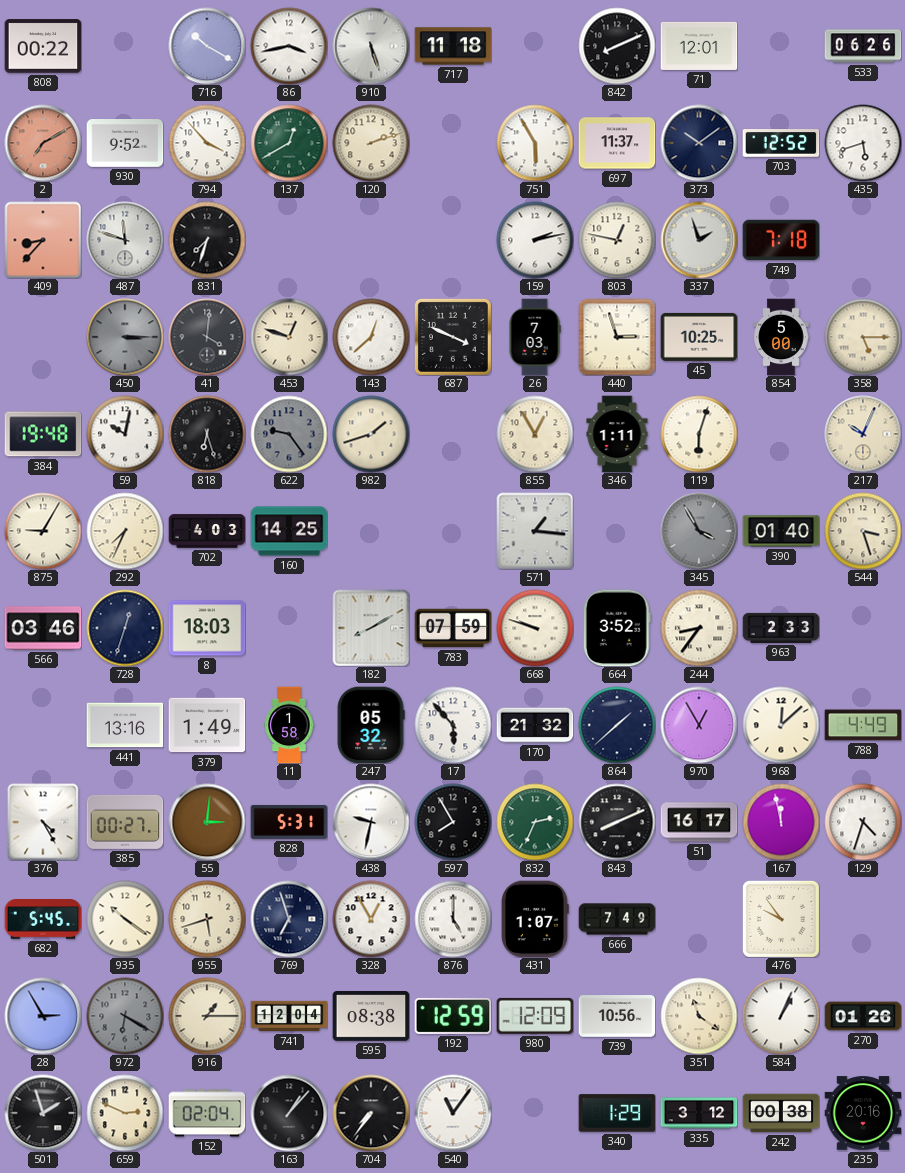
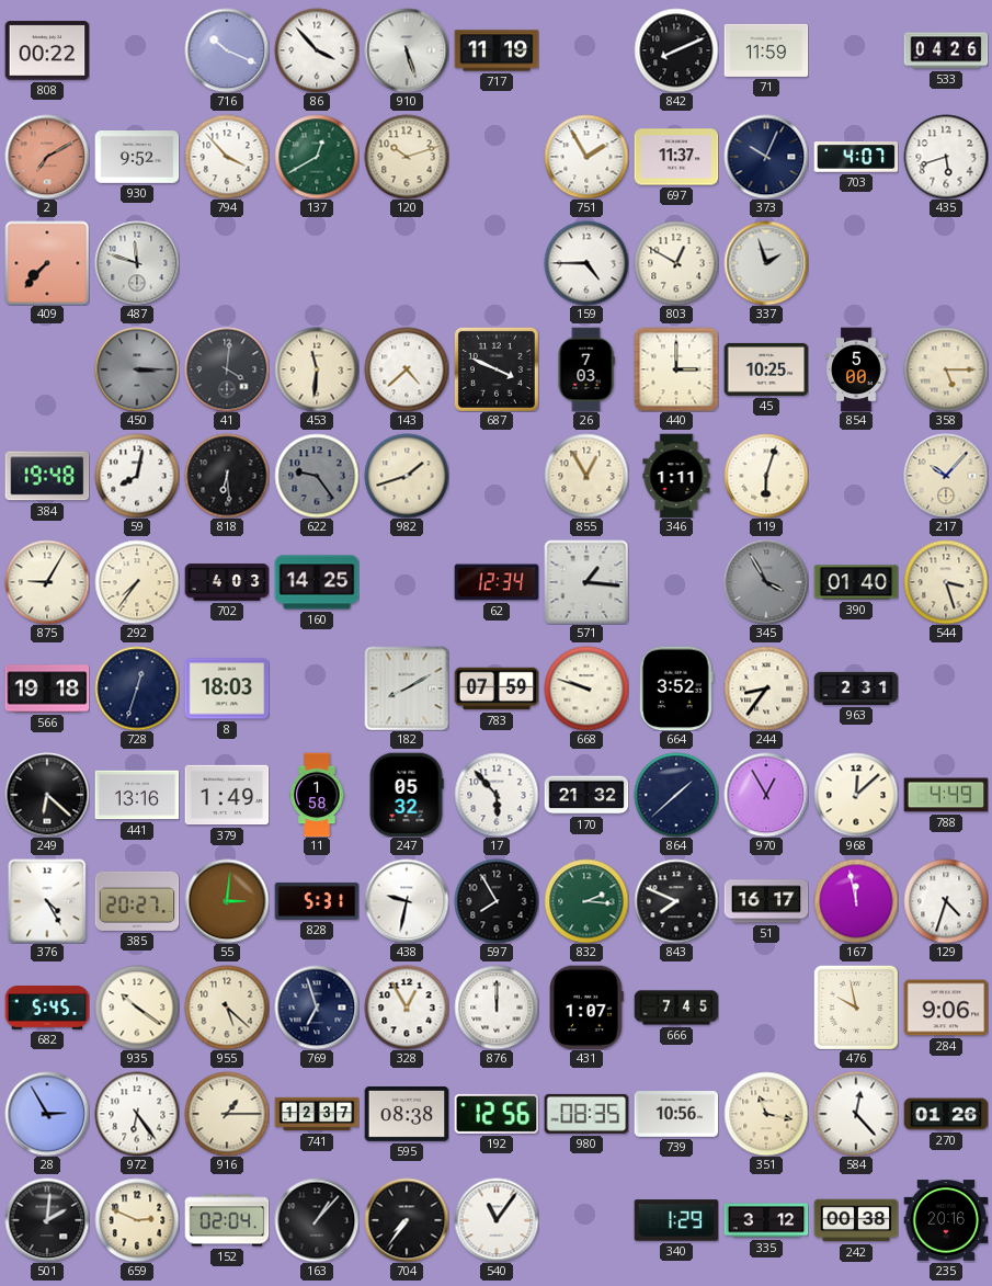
716: 10:20 -> 10:19 (227, 50)
86: 3:43 -> 3:53 (317, 50)
717: 11:18 -> 11:19 (497, 50)
71: 12:01 -> 11:59 (766, 50)
533: 06:26 -> 04:26 (946, 50)
120: 2:12 -> 10:12 (407, 157)
751: 5:55 -> 1:55 (586, 157)
373: 10:09 -> 10:04 (766, 157)
703: 12:52 -> 4:07 (856, 158)
409: 8:37 -> 7:37 (47, 263)
831: 7:33 -> none (207, 240)
159: 2:13 -> 4:45 (586, 263)
803: 12:47 -> 12:50 (676, 263)
749: 7:18 -> none (781, 240)
453: 12:48 -> 11:31 (317, 369)
143: 12:38 -> 4:38 (407, 369)
440: 2:57 -> 3:00 (676, 369)
59: 10:02 -> 8:02 (137, 476)
818: 6:27 -> 6:29 (227, 476)
217: 10:04 -> 10:07 (946, 476)
292: 7:34 -> 7:36 (137, 582)
62: none -> 12:34 (497, 582)
566: 03:46 -> 19:18 (47, 688)
963: 2:33 -> 2:31 (856, 688)
249: none -> 6:22 (47, 795)
385: 00:27 -> 20:27 (137, 901)
832: 2:34 -> 2:16 (586, 901)
843: 8:11 -> 7:49 (676, 901)
955: 5:42 -> 5:22 (227, 1008)
876: 5:00 -> 12:00 (497, 1008)
666: 7:49 -> 7:45 (676, 1008)
476: 9:54 -> 9:58 (856, 1008)
284: none -> 9:06 (946, 1008)
972: 6:20 -> 6:24 (137, 1114)
972 dial: grey -> white (137, 1114)
741: 12:04 -> 12:37 (317, 1114)
192: 12:59 -> 12:56 (497, 1114)
980: 12:09 -> 08:35 (586, 1114)
351: 11:21 -> 11:17 (766, 1114)
584: 1:04 -> 12:23 (856, 1114)
501: 1:57 -> 2:01 (47, 1220)
